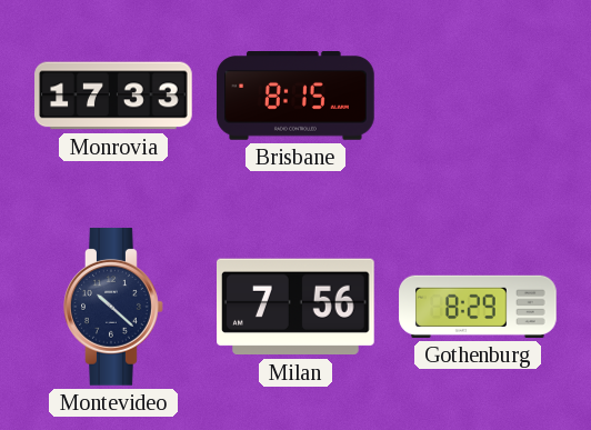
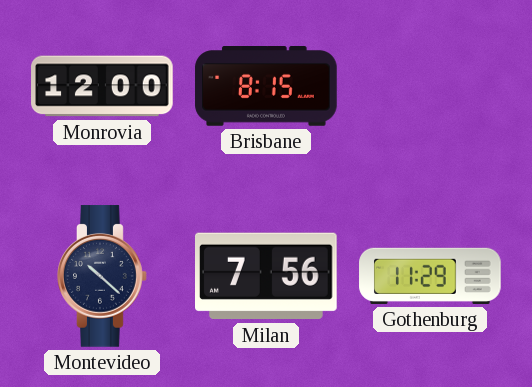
Monrovia: 17:33 -> 12:00 (102, 86)
Gothenburg: 8:29 -> 11:29 (430, 276)
